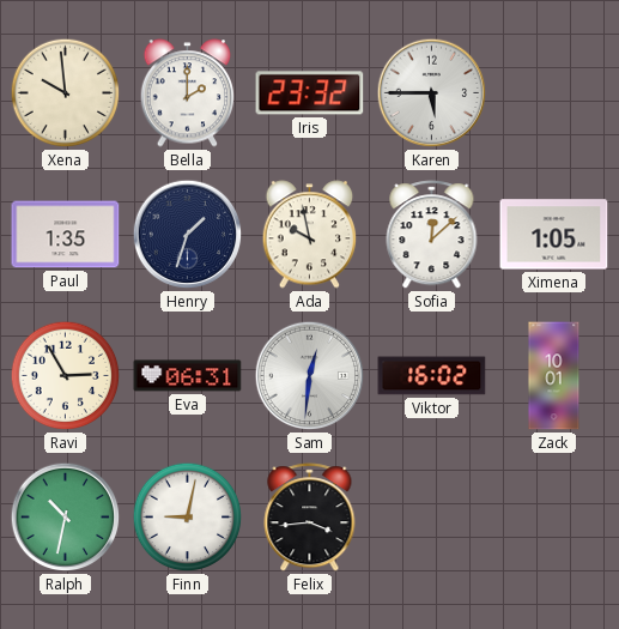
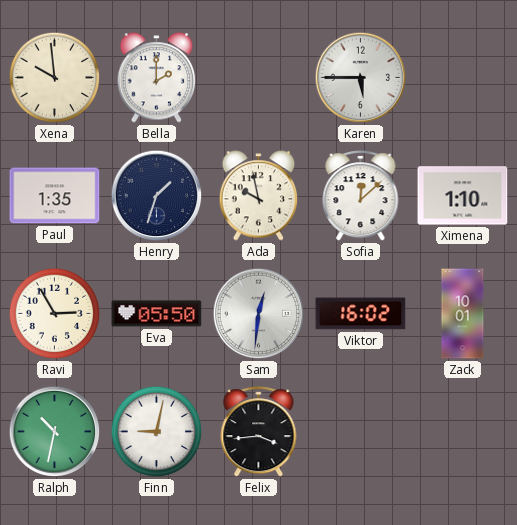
Iris: 23:32 -> none (310, 93)
Ximena: 1:05 -> 1:10 (463, 196)
Eva: 06:31 -> 05:50 (157, 314)
